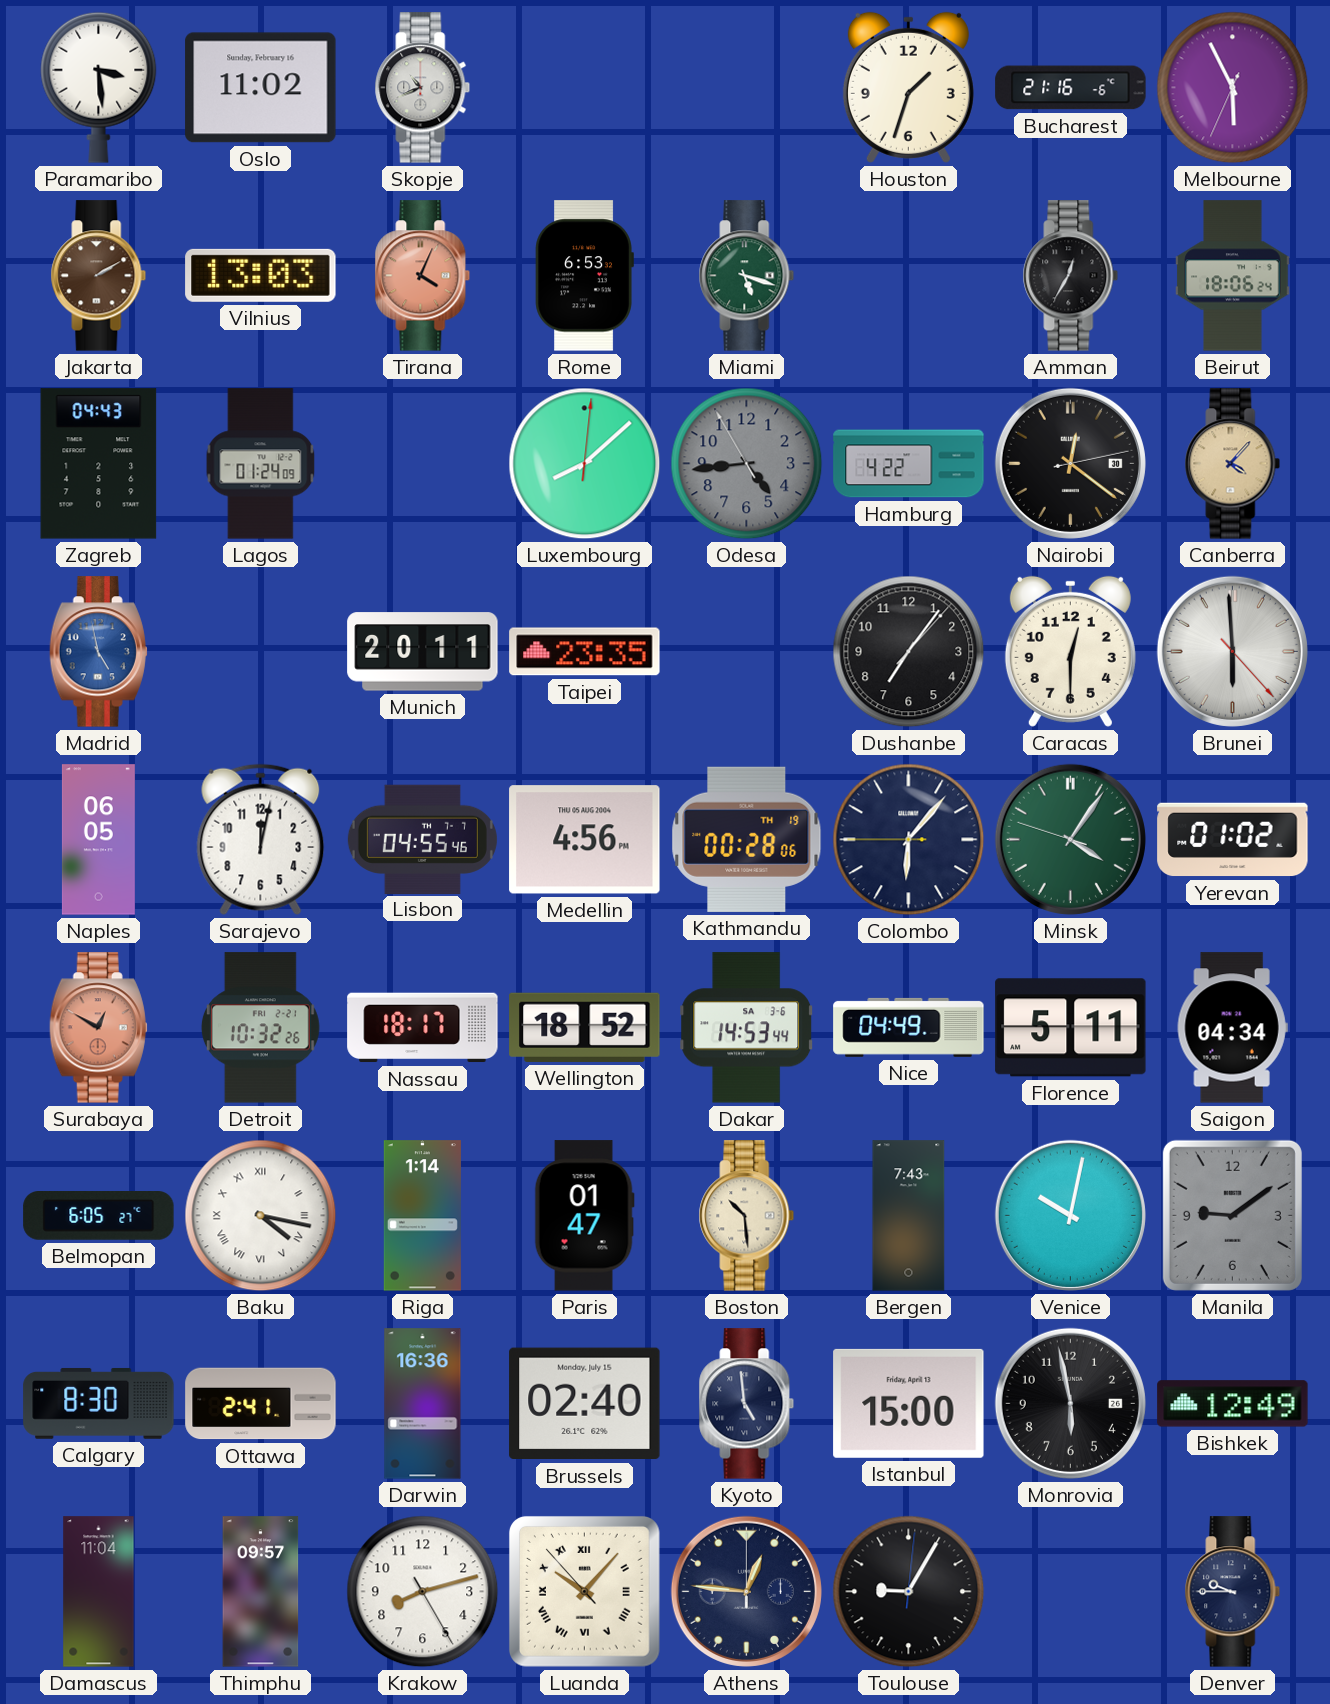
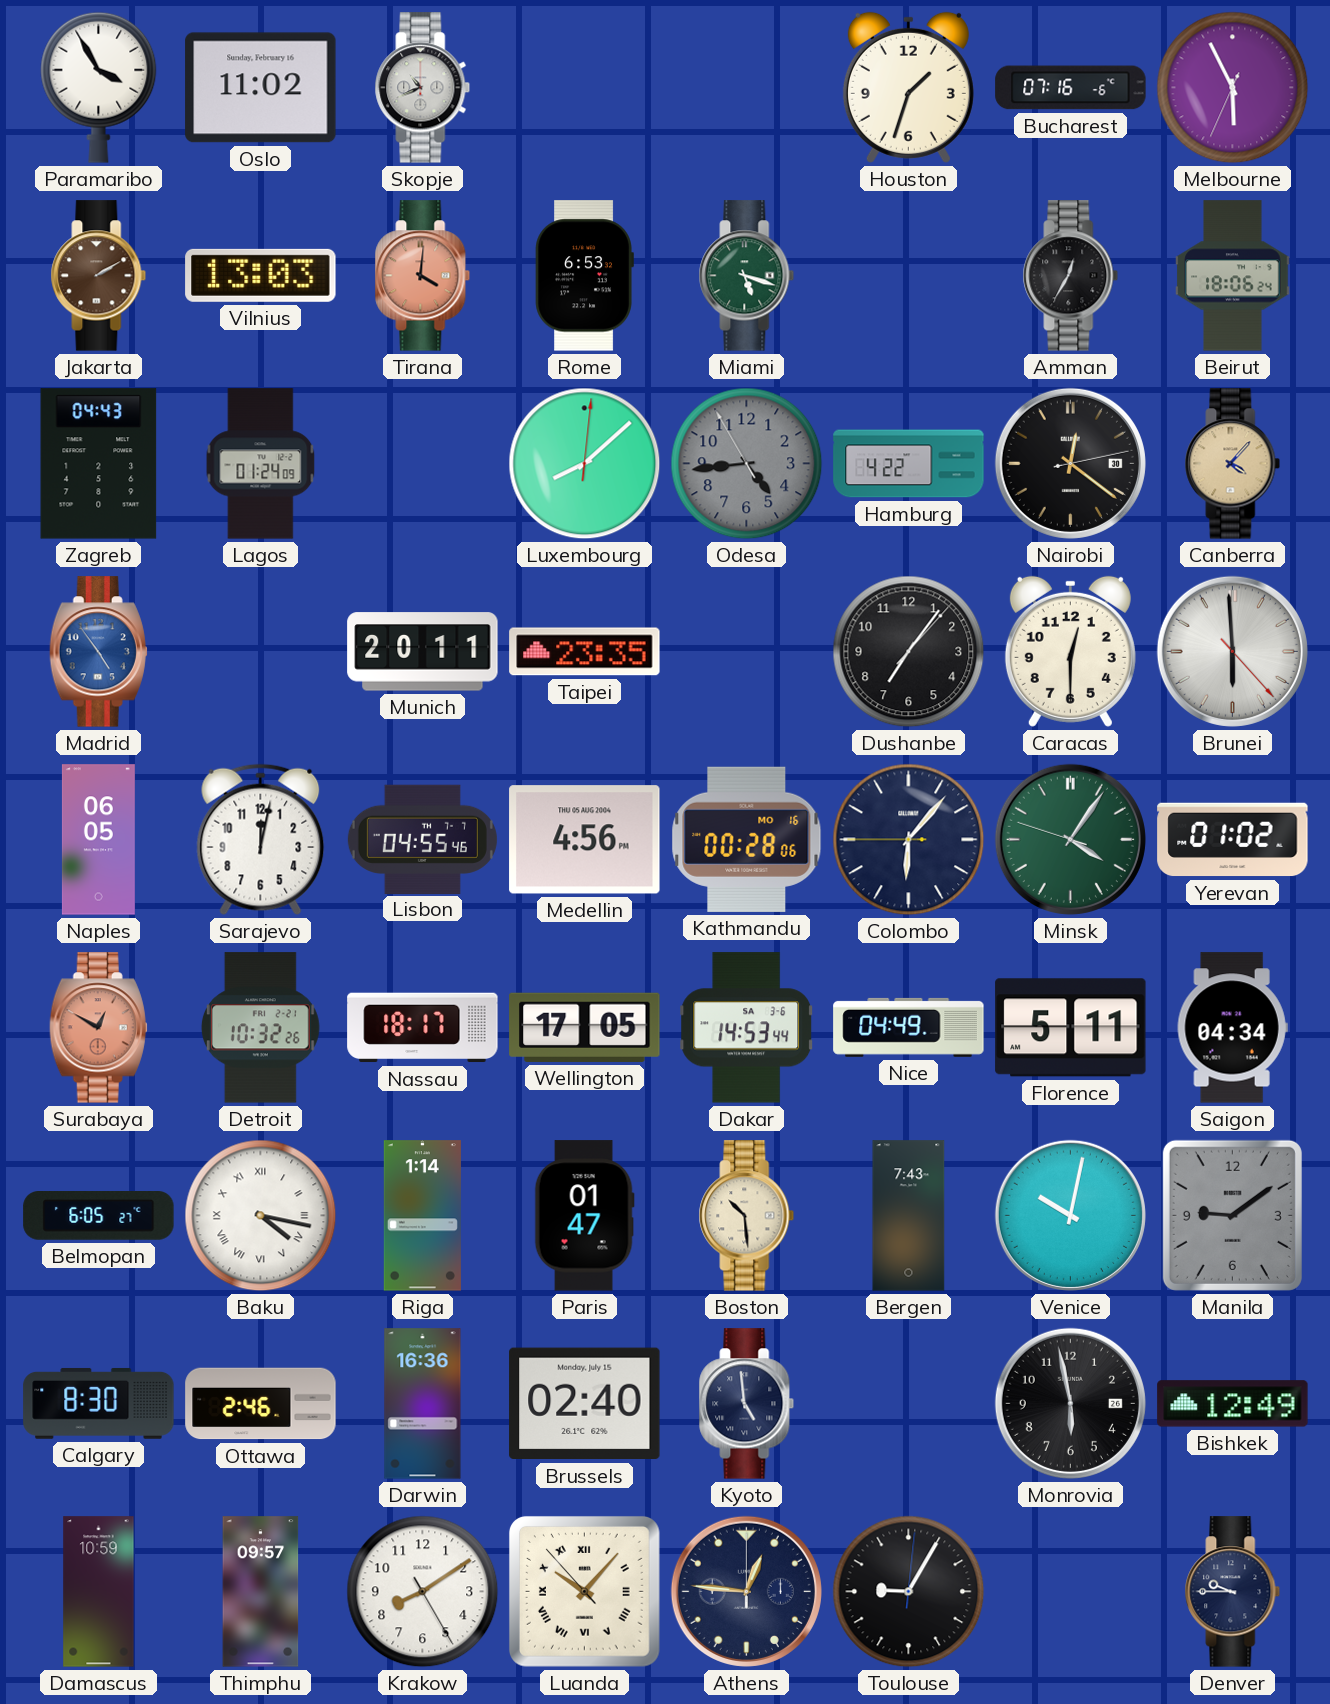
Paramaribo: 3:29 -> 3:55 (99, 87)
Bucharest: 21:16 -> 07:16 (1071, 88)
Tirana: 4:04 -> 4:01 (423, 276)
Madrid: 4:58 -> 4:54 (98, 652)
Kathmandu date: TH 19 -> MO 16 (747, 839)
Wellington: 18:52 -> 17:05 (585, 1027)
Ottawa: 2:41 -> 2:46 (261, 1404)
Istanbul: 15:00 -> none (909, 1403)
Damascus: 11:04 -> 10:59 (99, 1592)
Krakow: 8:12 -> 8:09 (423, 1592)
